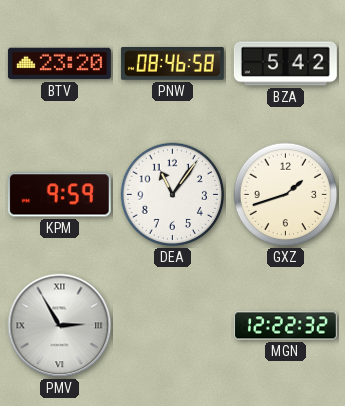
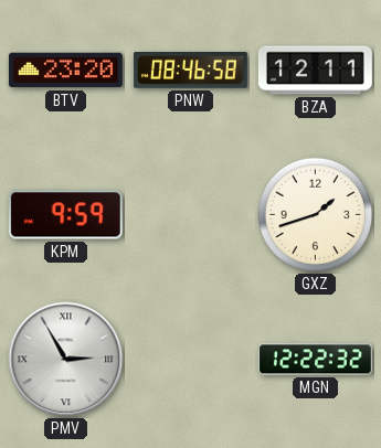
BZA: 5:42 -> 12:11 (315, 71)
DEA: 11:06 -> none (173, 195)
